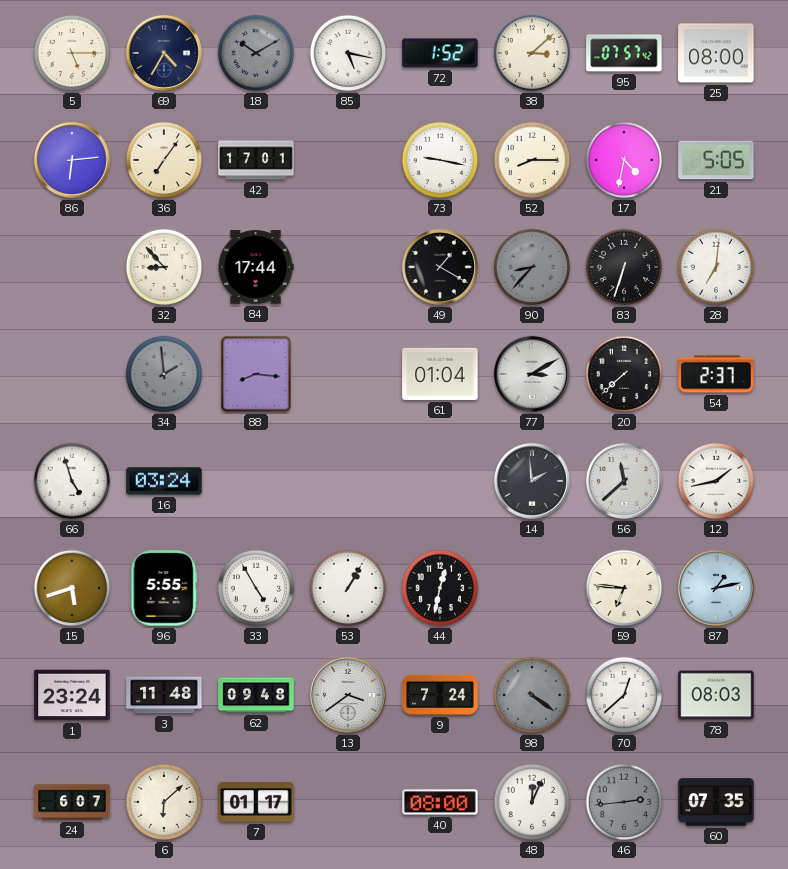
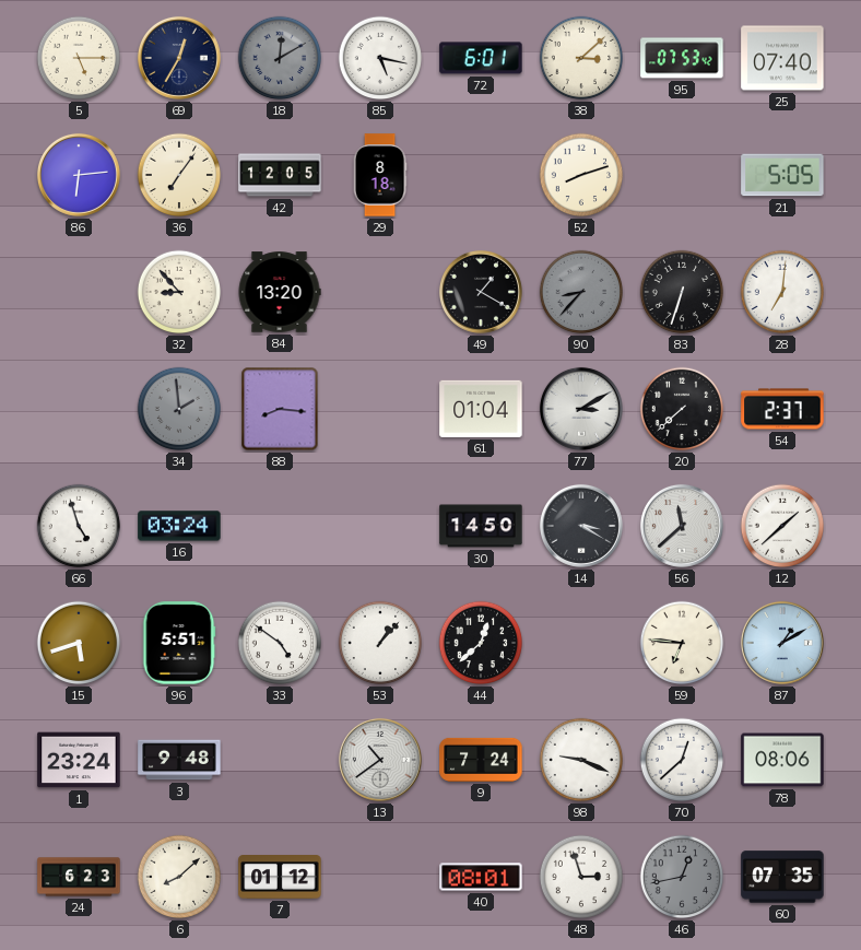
69: 4:35 -> 12:35 (179, 58)
18: 10:10 -> 12:10 (280, 58)
72: 1:52 -> 6:01 (481, 58)
95: 07:57 -> 07:53 (682, 58)
25: 08:00 -> 07:40 (782, 58)
42: 17:01 -> 12:05 (280, 175)
29: none -> 8:18 (380, 175)
73: 9:17 -> none (440, 160)
52: 8:15 -> 8:12 (581, 175)
17: 4:32 -> none (624, 160)
84: 17:44 -> 13:20 (280, 292)
30: none -> 14:50 (481, 526)
14: 1:59 -> 3:20 (581, 526)
12: 1:43 -> 1:38 (782, 526)
96: 5:55 -> 5:51 (179, 643)
33: 4:55 -> 4:51 (280, 643)
53: 1:05 -> 1:07 (380, 643)
44: 12:32 -> 12:38 (481, 643)
87: 1:13 -> 1:10 (782, 643)
3: 11:48 -> 9:48 (179, 760)
62: 09:48 -> none (256, 695)
13: 3:39 -> 10:39 (380, 760)
98: 4:21 -> 9:19 (581, 760)
98 dial: grey -> white (581, 760)
78: 08:03 -> 08:06 (782, 760)
24: 6:07 -> 6:23 (79, 877)
6: 6:08 -> 8:08 (179, 877)
7: 01:17 -> 01:12 (280, 878)
40: 08:00 -> 08:01 (481, 877)
48: 12:04 -> 2:57 (581, 877)
46: 2:44 -> 12:43 (682, 877)
